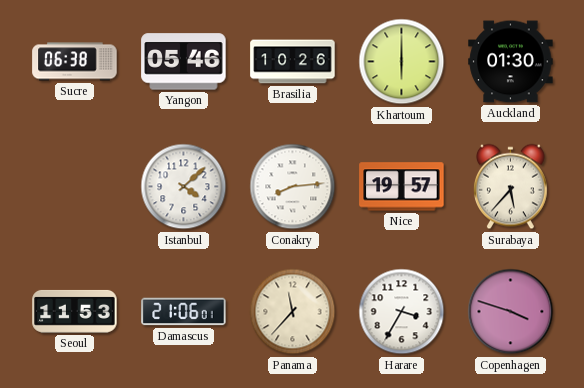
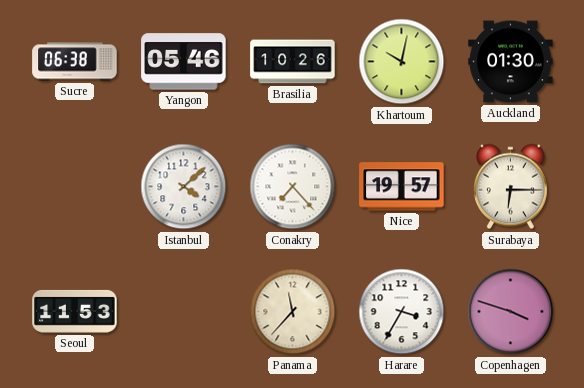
Khartoum: 6:00 -> 10:02 (402, 62)
Conakry: 8:14 -> 7:23 (293, 187)
Surabaya: 5:37 -> 6:15 (510, 187)
Damascus: 21:06 -> none (184, 312)
